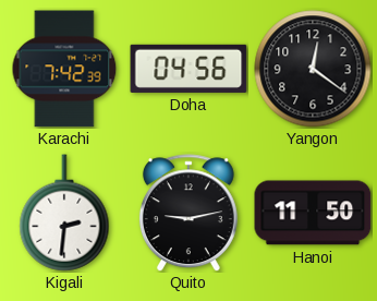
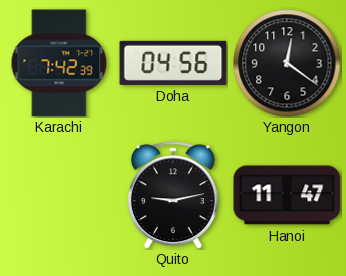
Kigali: 2:31 -> none (64, 213)
Hanoi: 11:50 -> 11:47 (287, 195)
